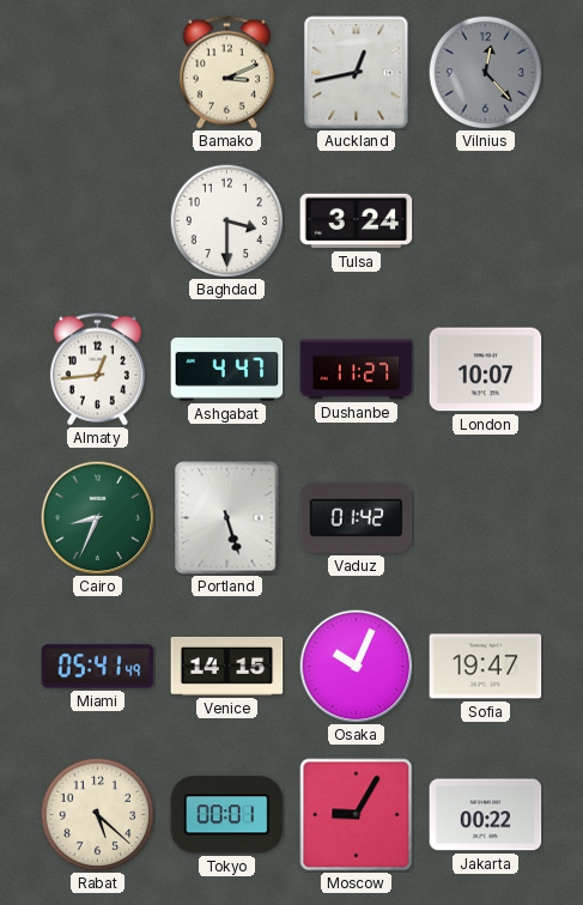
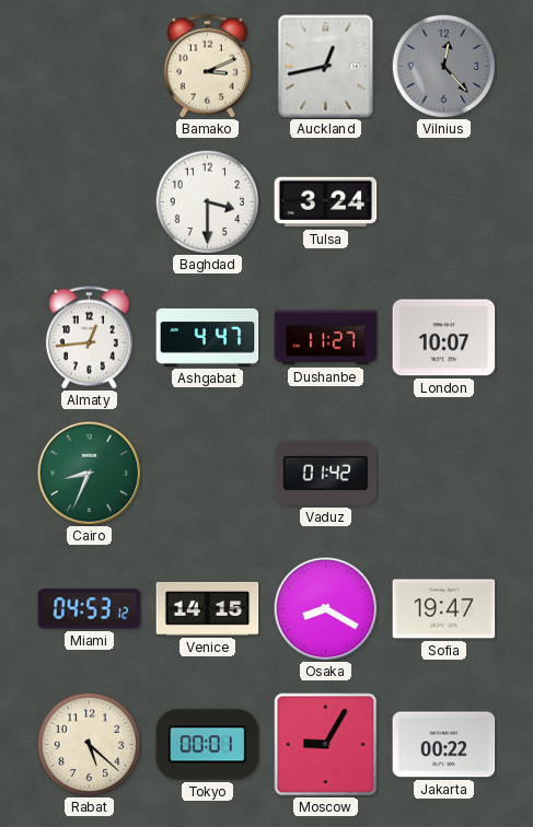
Portland: 5:27 -> none (227, 518)
Miami: 05:41 -> 04:53 (90, 609)
Osaka: 10:04 -> 8:20 (325, 608)
